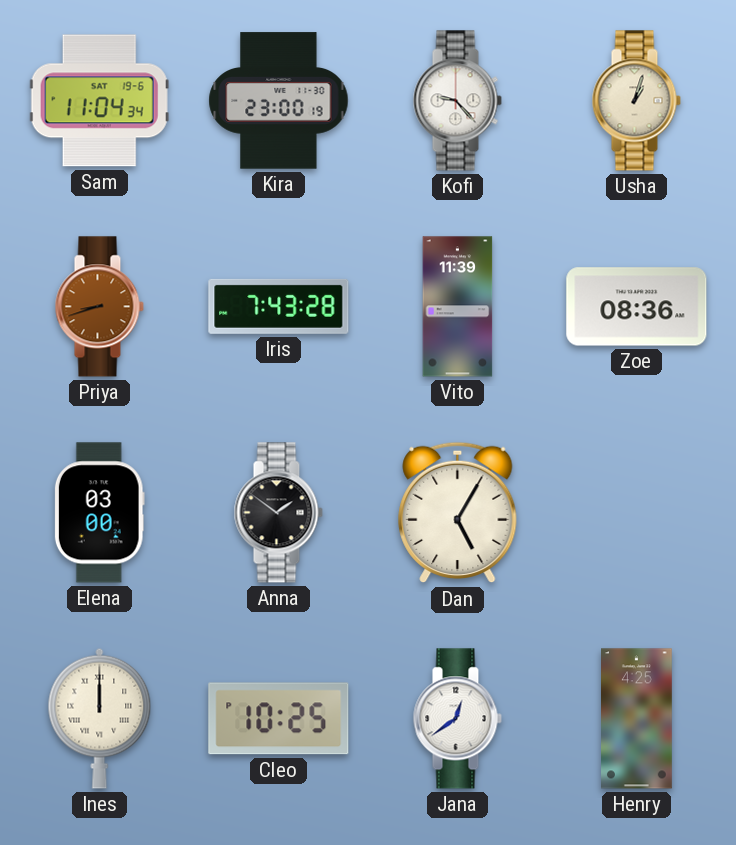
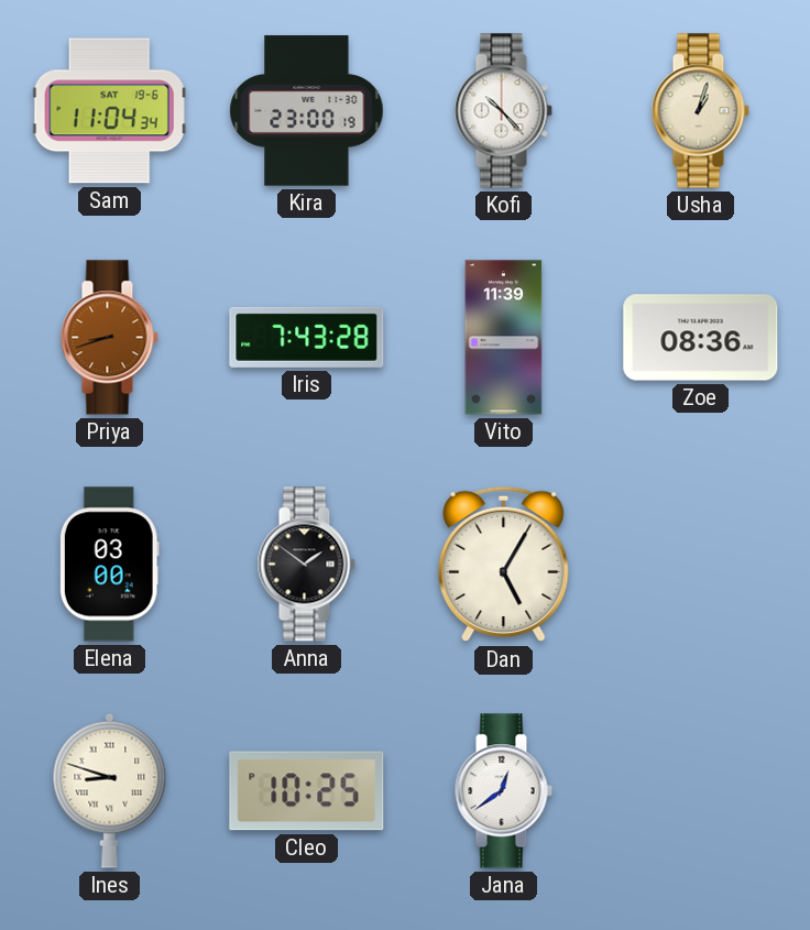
Kofi: 9:23 -> 10:23 (503, 111)
Ines: 12:00 -> 8:48 (110, 790)
Henry: 4:25 -> none (637, 719)
